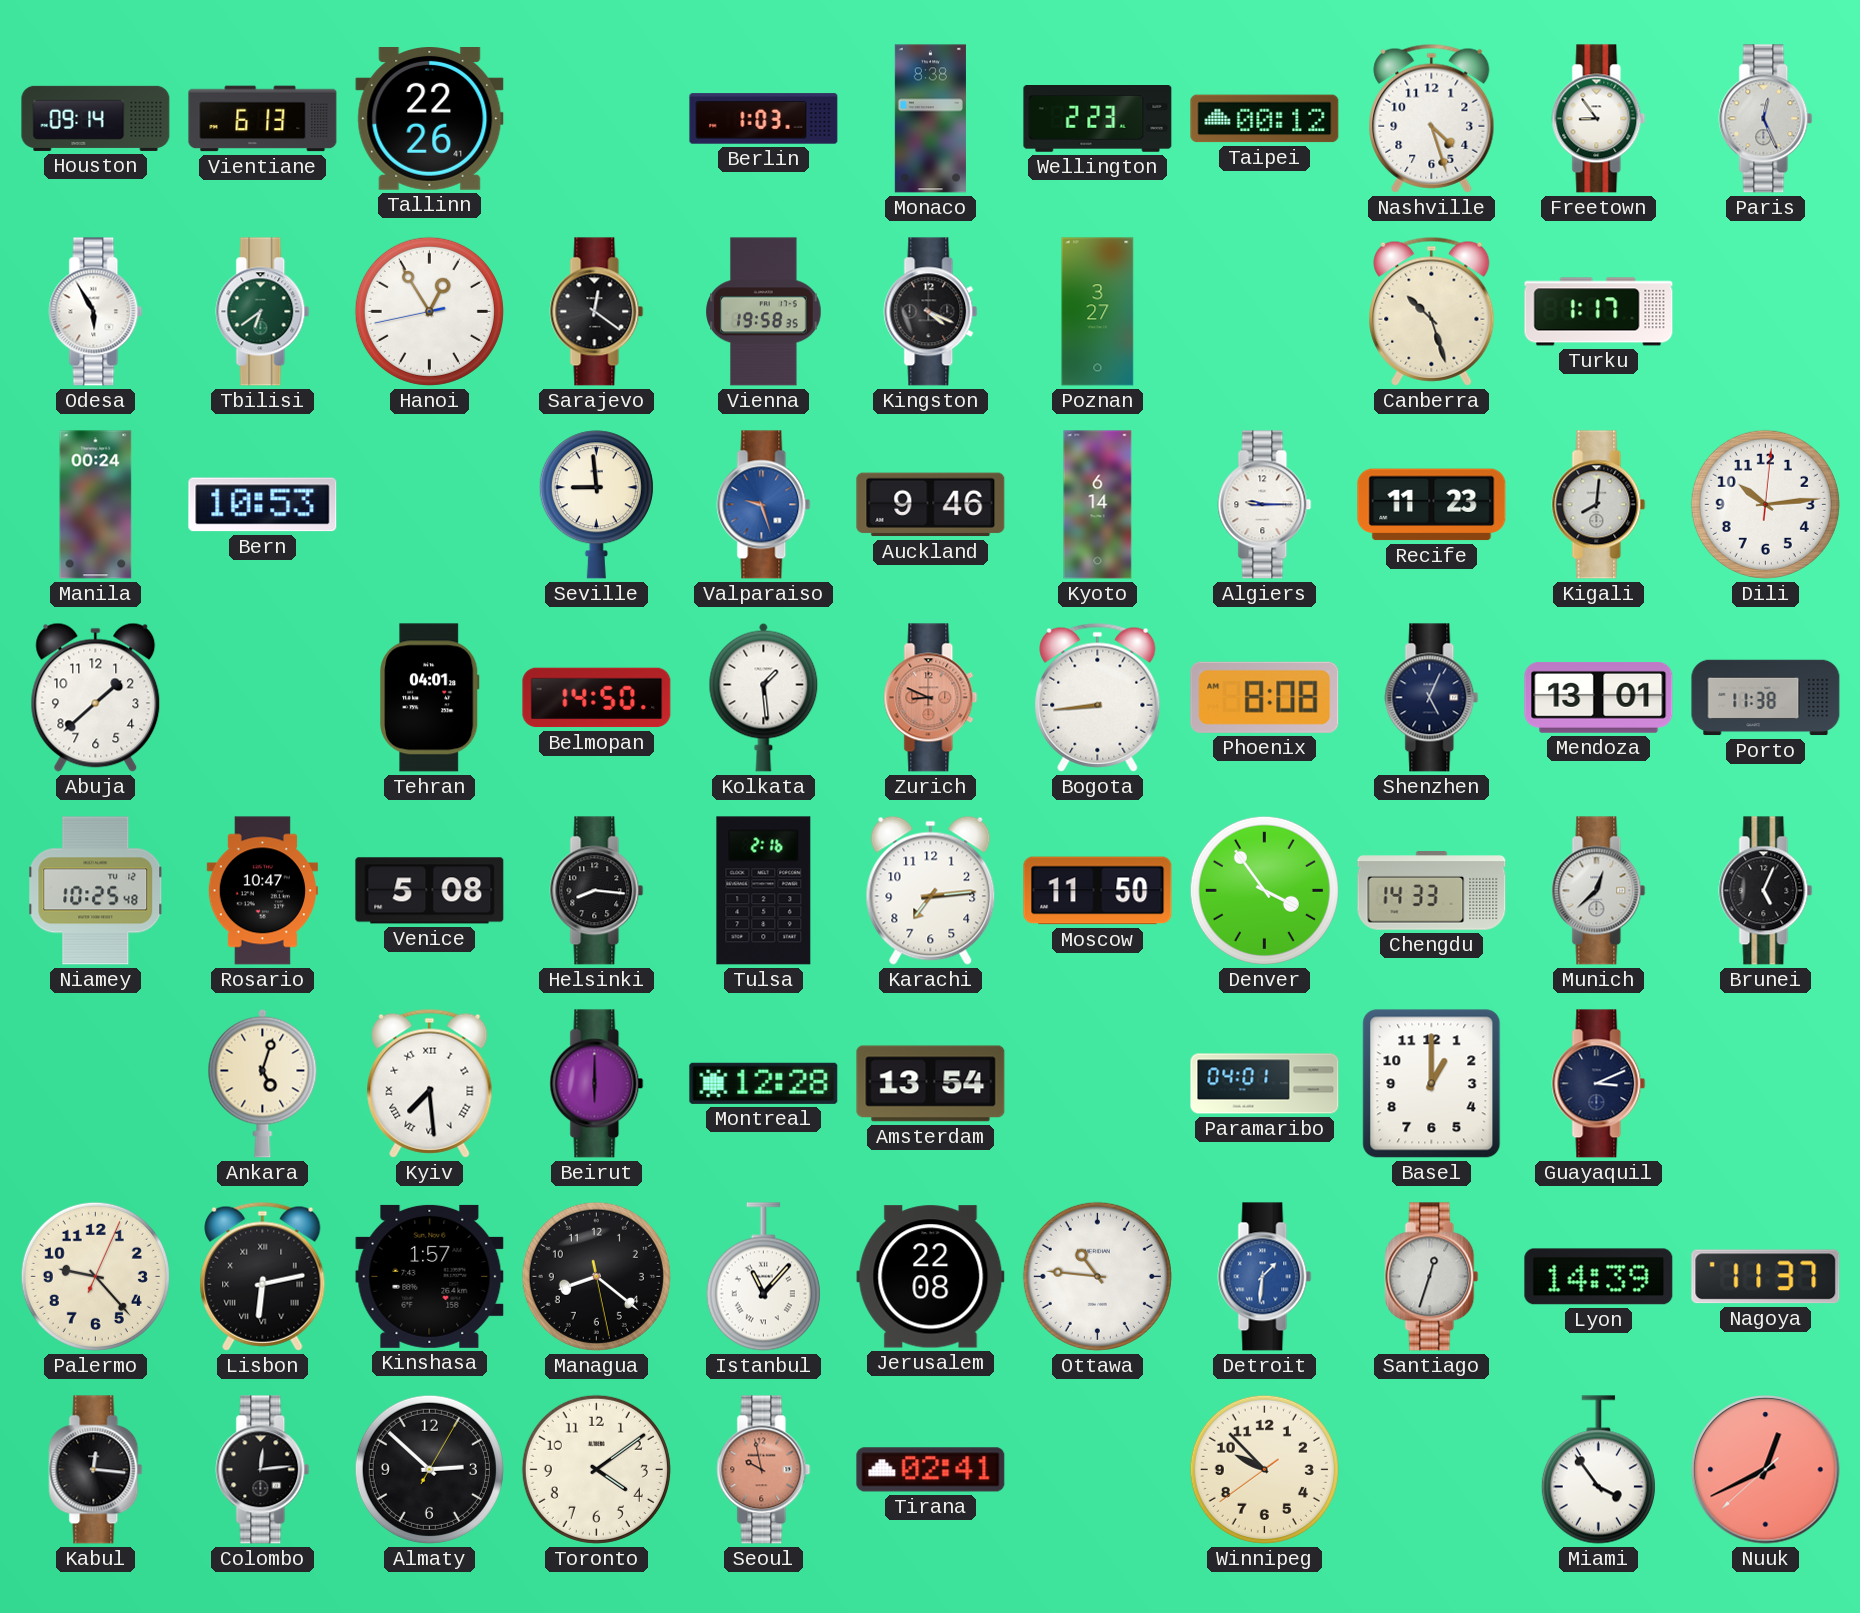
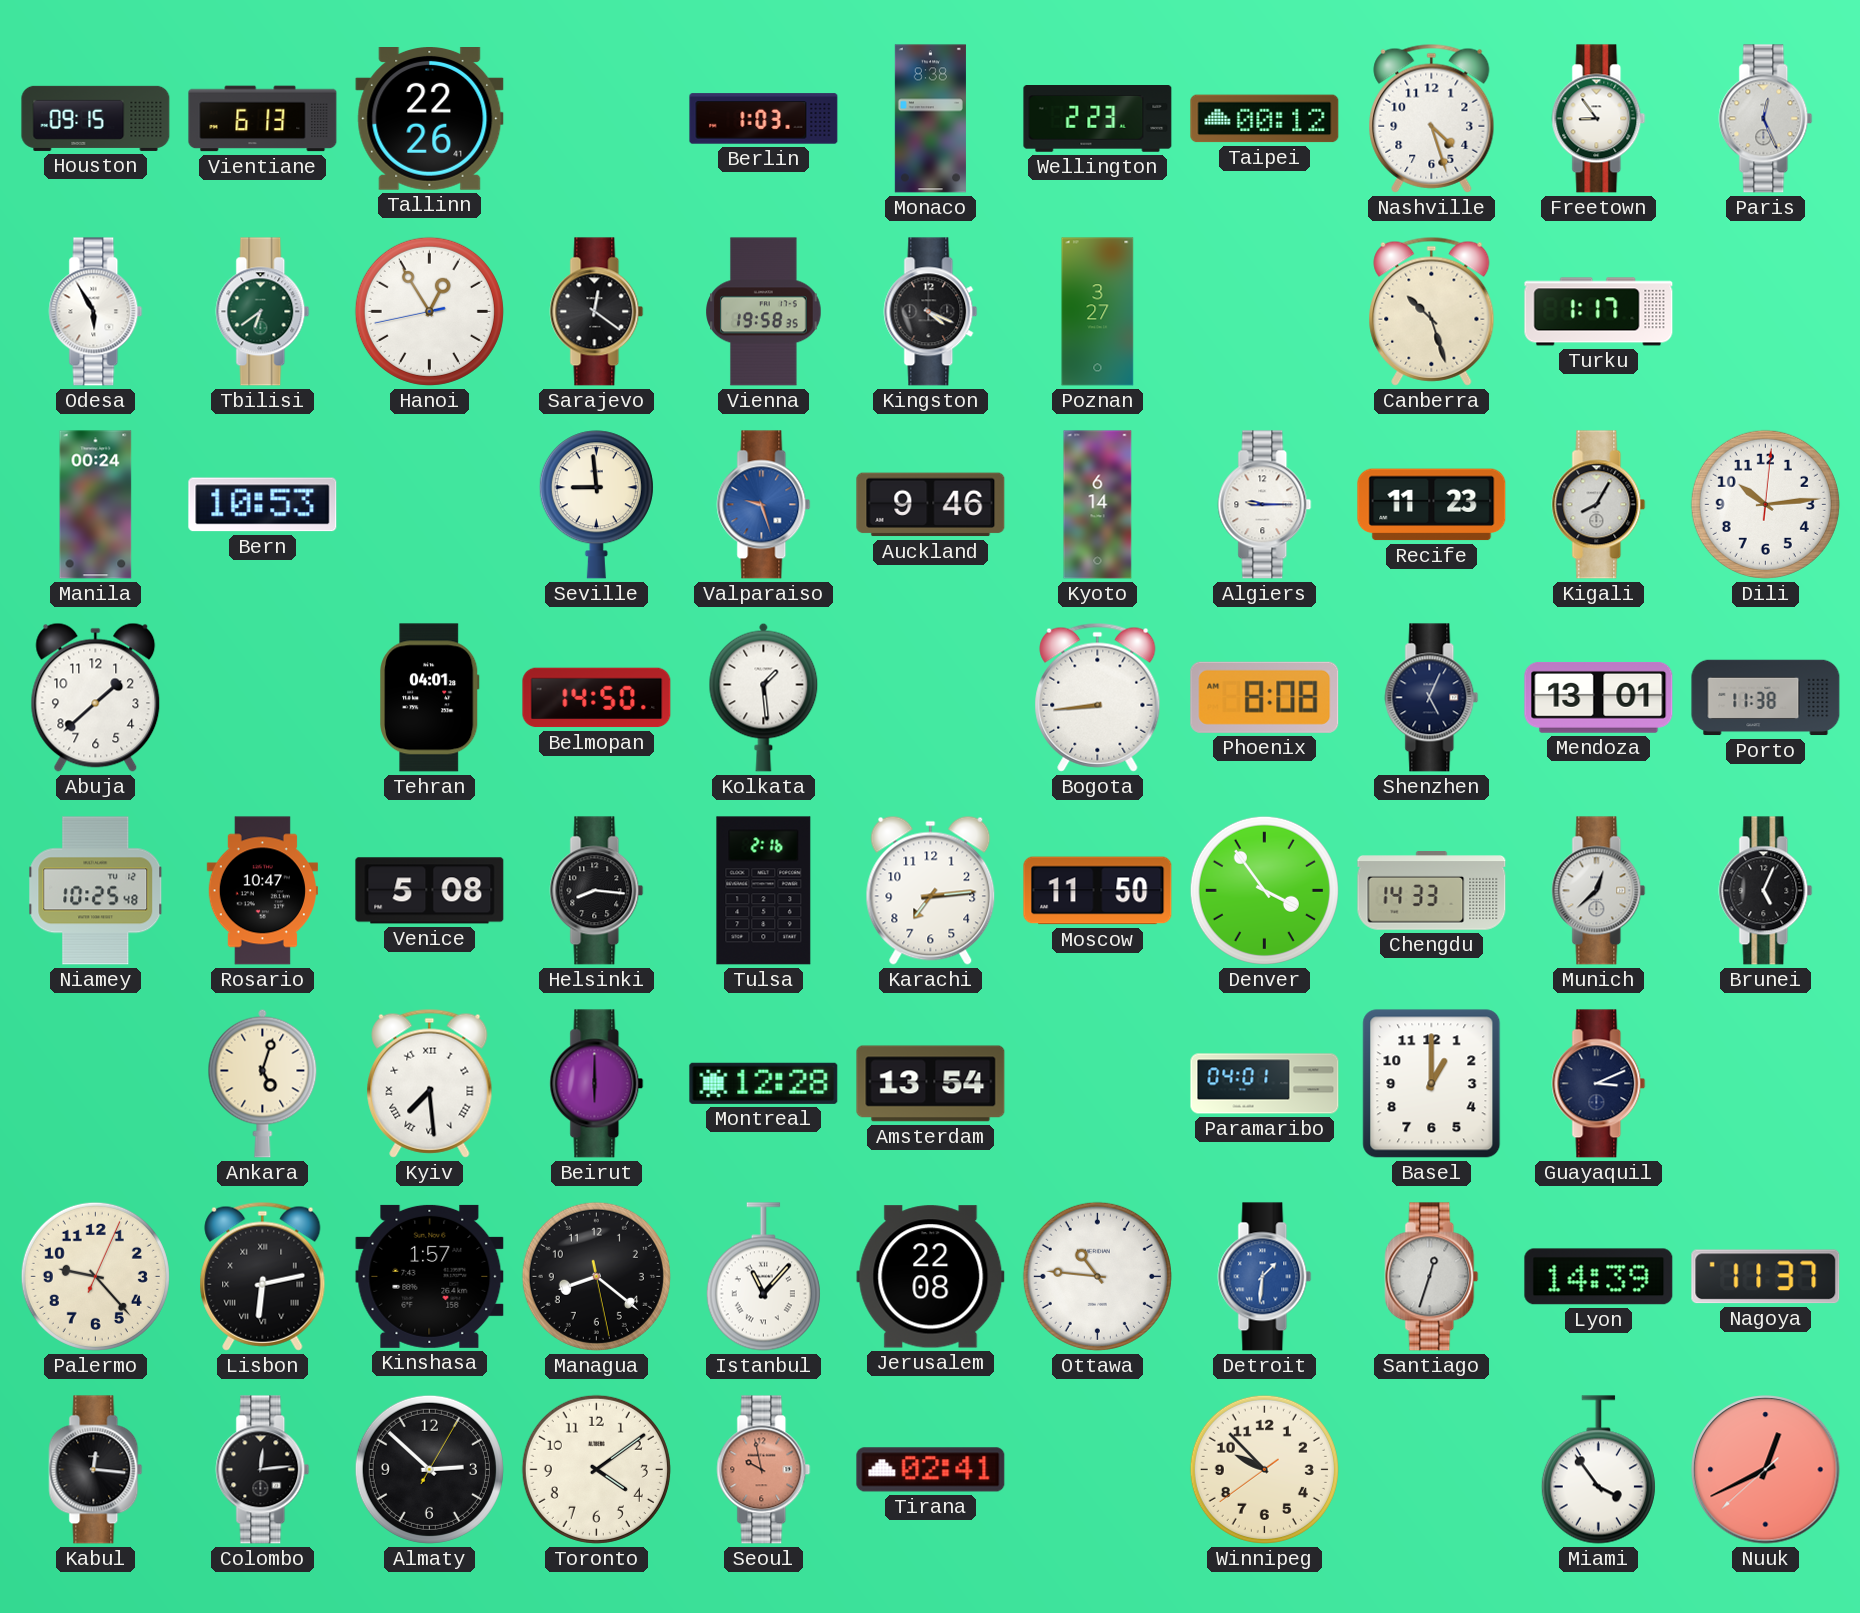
Houston: 09:14 -> 09:15 (96, 118)
Kigali: 8:01 -> 8:05 (1599, 505)
Zurich: 8:49 -> none (931, 698)
